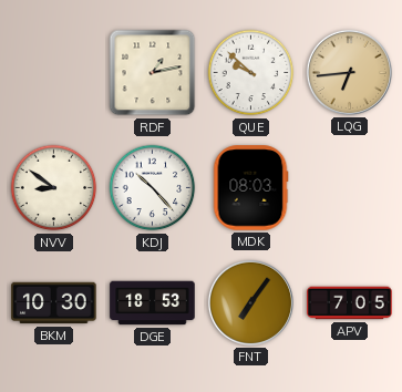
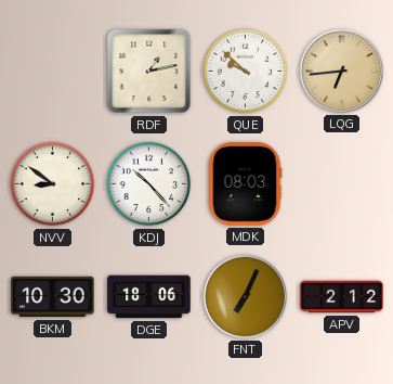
DGE: 18:53 -> 18:06 (149, 297)
FNT: 7:06 -> 7:04 (245, 296)
APV: 7:05 -> 2:12 (342, 297)
